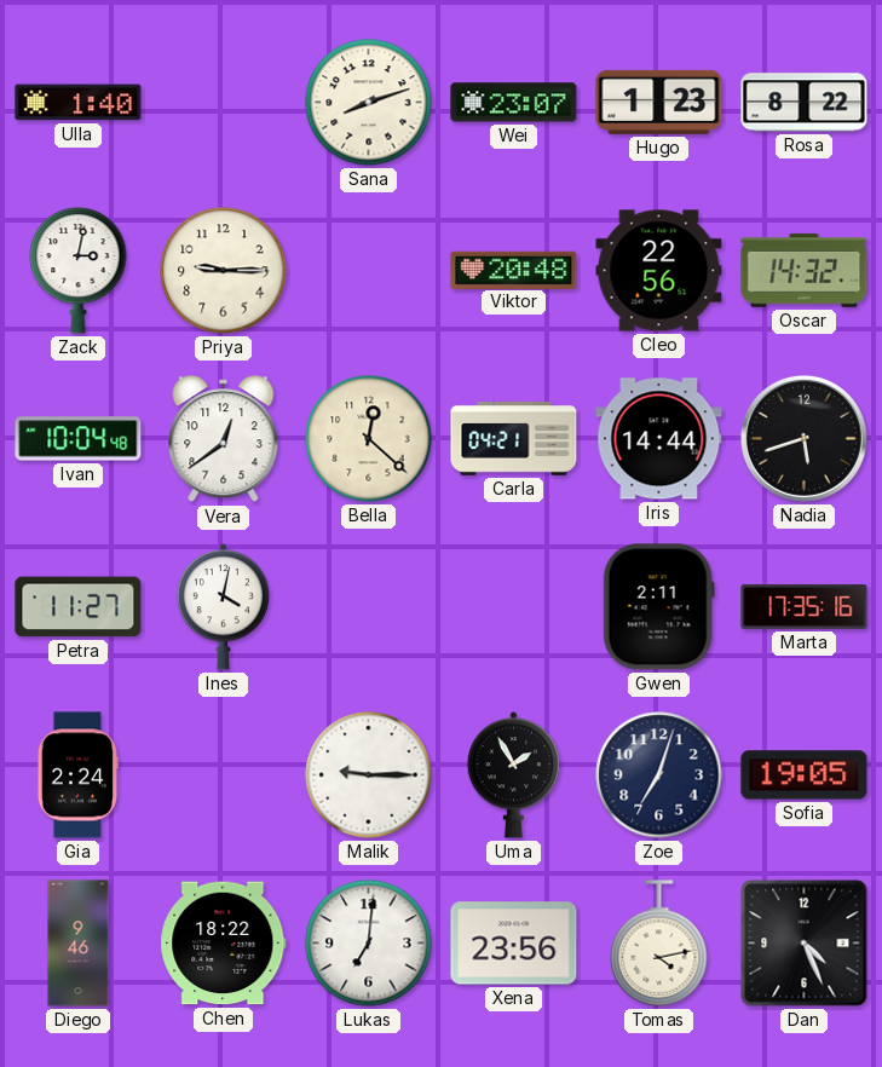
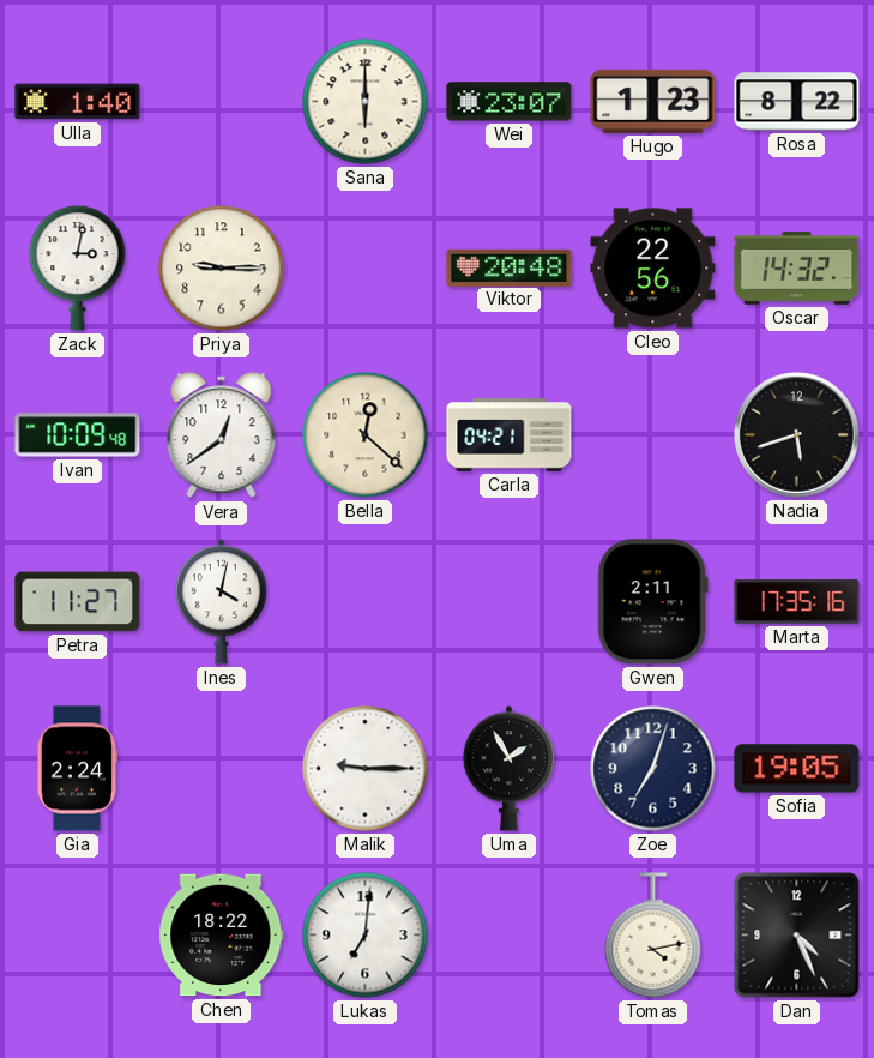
Sana: 8:12 -> 6:00 (366, 102)
Ivan: 10:04 -> 10:09 (78, 435)
Iris: 14:44 -> none (659, 439)
Diego: 9:46 -> none (79, 944)
Xena: 23:56 -> none (514, 944)
